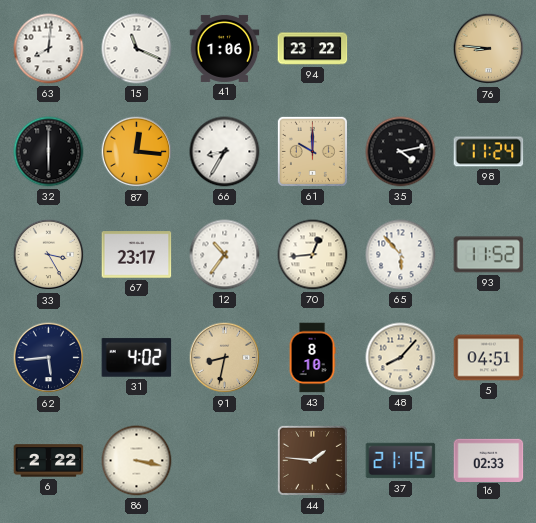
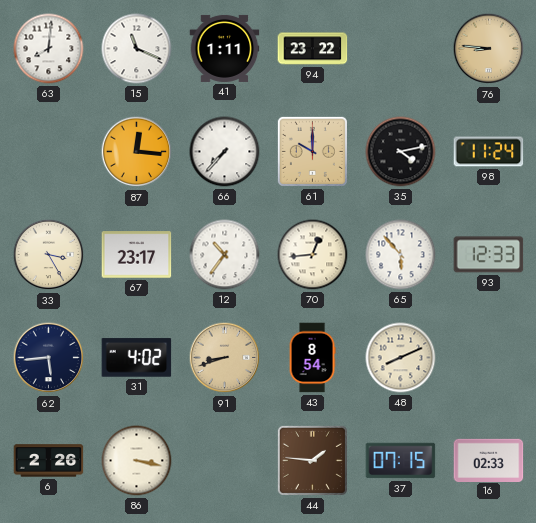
41: 1:06 -> 1:11 (225, 48)
32: 6:00 -> none (49, 152)
66: 8:35 -> 7:37 (225, 152)
93: 11:52 -> 12:33 (489, 255)
91: 8:32 -> 8:42 (225, 358)
43: 8:10 -> 8:54 (312, 358)
48: 8:07 -> 8:11 (401, 358)
5: 04:51 -> none (489, 358)
6: 2:22 -> 2:26 (49, 461)
37: 21:15 -> 07:15 (401, 461)
